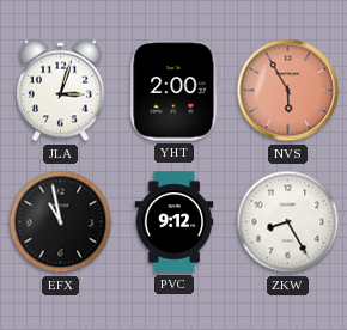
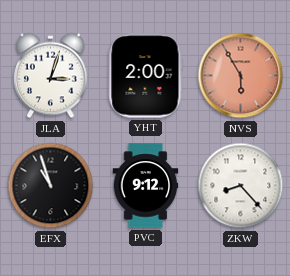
EFX: 10:58 -> 10:57 (51, 186)
ZKW: 8:25 -> 8:23 (241, 186)
